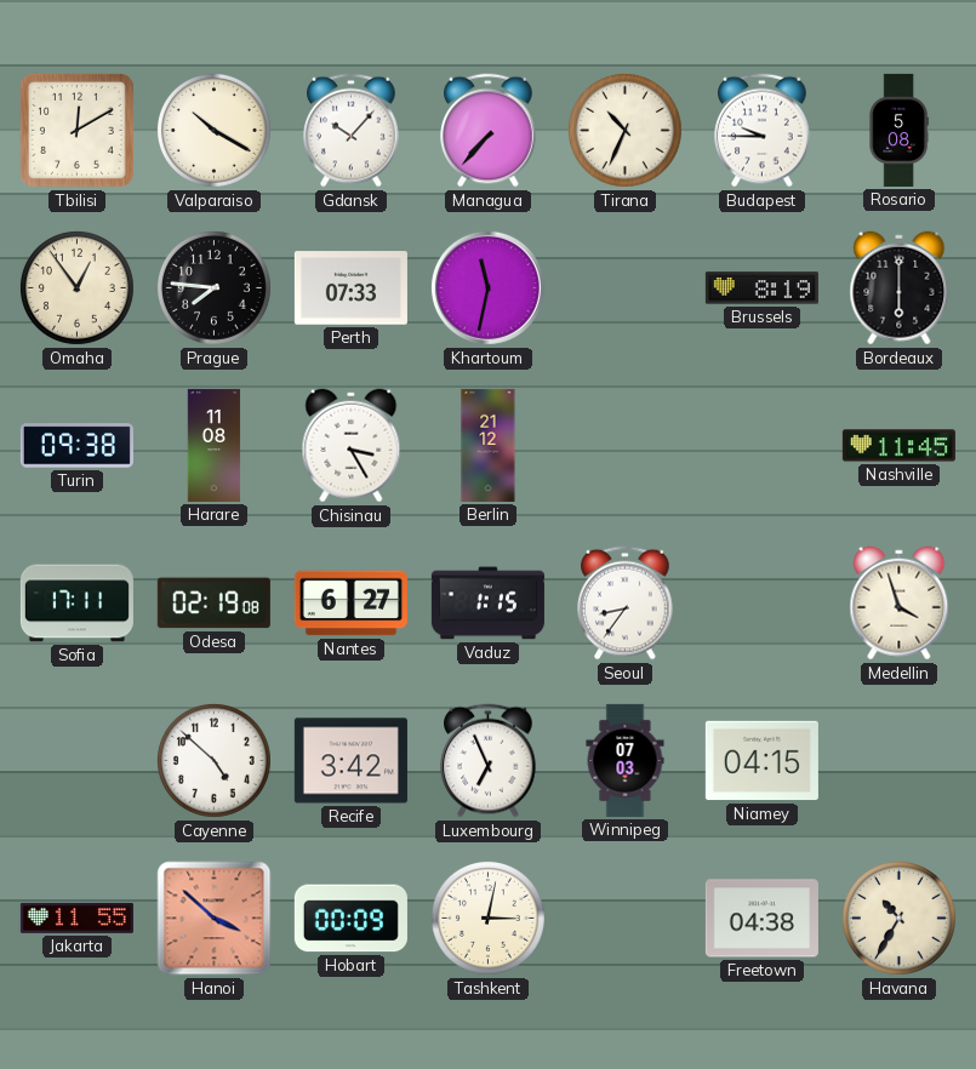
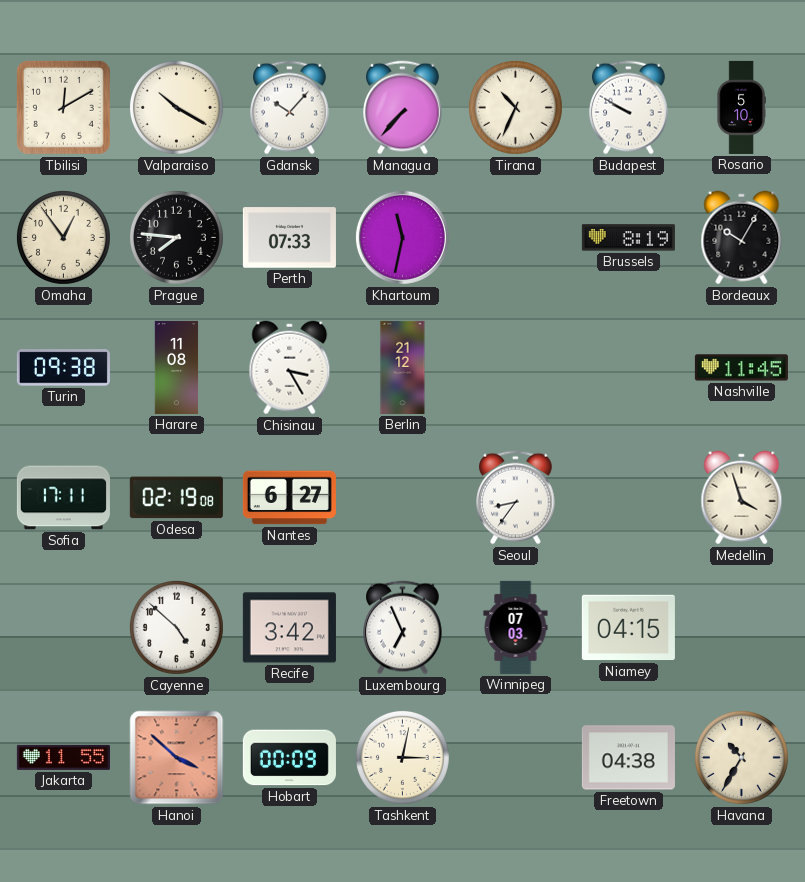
Budapest: 9:45 -> 9:50 (629, 108)
Rosario: 5:08 -> 5:10 (741, 107)
Bordeaux: 6:00 -> 10:05 (742, 238)
Vaduz: 1:15 -> none (487, 604)
